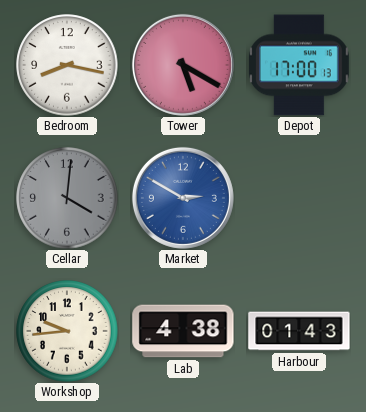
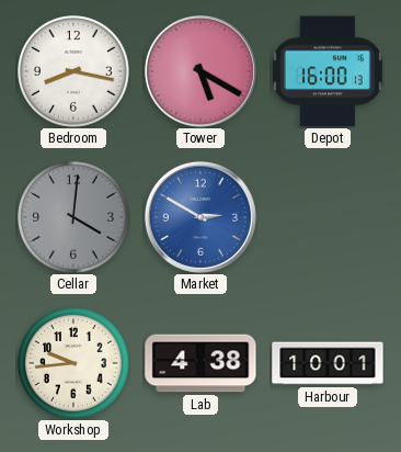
Depot: 17:00 -> 16:00 (328, 71)
Harbour: 01:43 -> 10:01 (328, 363)
